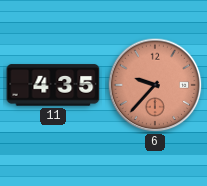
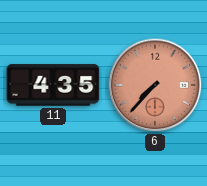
6: 9:37 -> 7:37 (155, 85)
